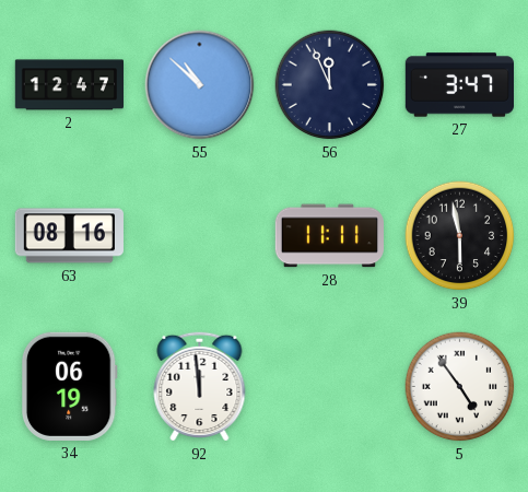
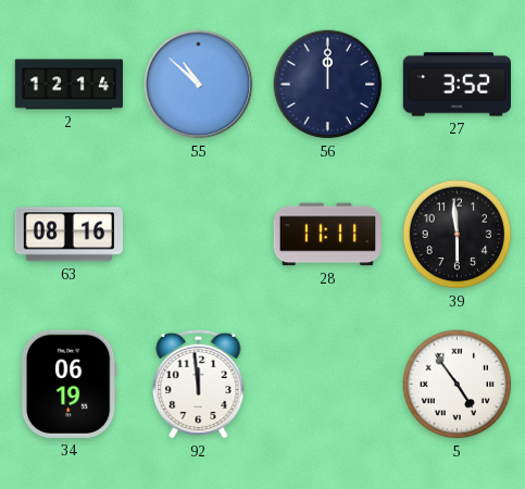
2: 12:47 -> 12:14 (68, 85)
56: 11:56 -> 12:00 (328, 85)
27: 3:47 -> 3:52 (457, 85)
39: 5:58 -> 5:59 (458, 235)
